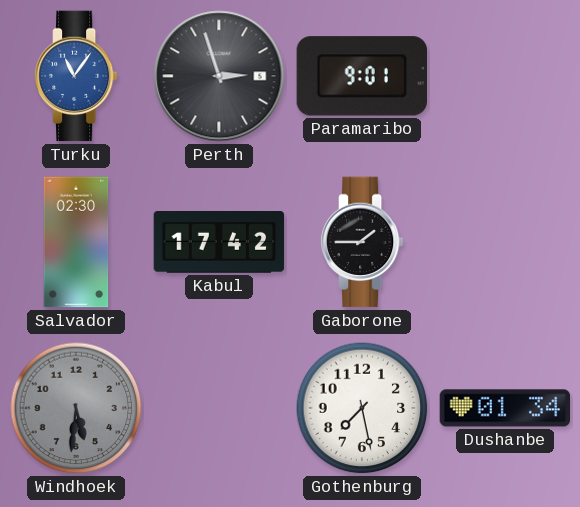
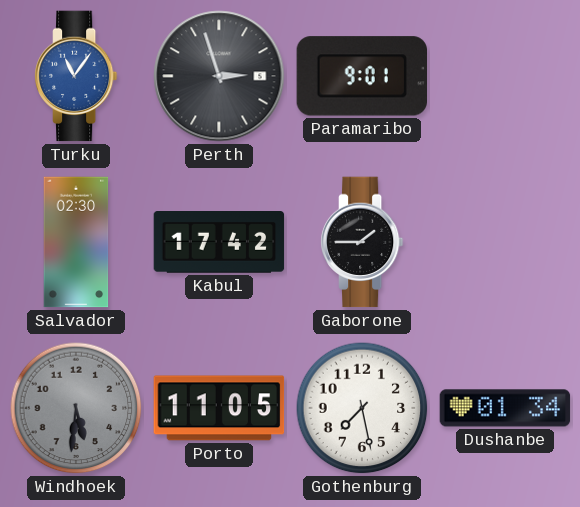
Porto: none -> 11:05 (219, 408)
